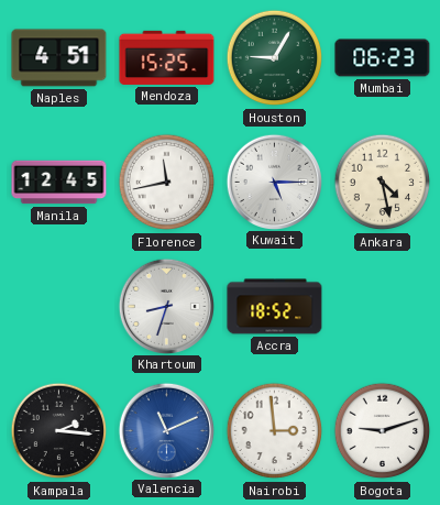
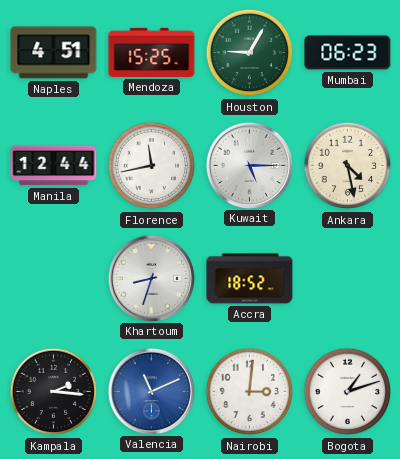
Manila: 12:45 -> 12:44 (54, 166)
Nairobi: 2:59 -> 3:01 (250, 392)
Bogota: 9:12 -> 1:12 (348, 392)
